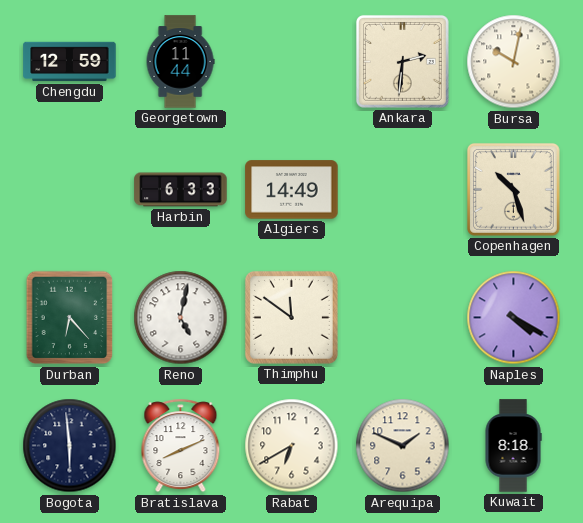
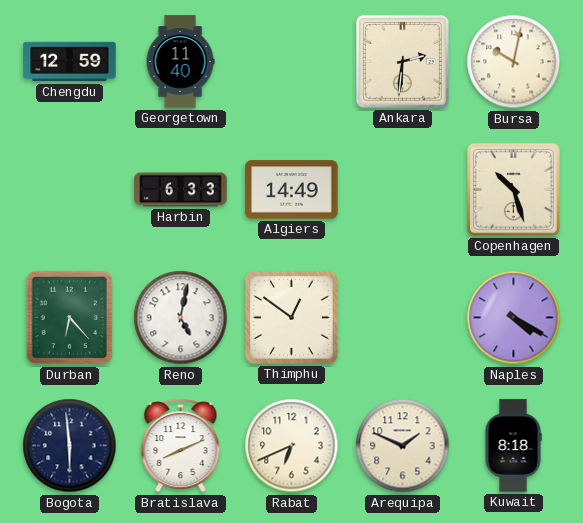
Georgetown: 11:44 -> 11:40 (180, 62)
Thimphu: 11:51 -> 12:51 (291, 317)
Rabat: 6:40 -> 6:41 (292, 446)
